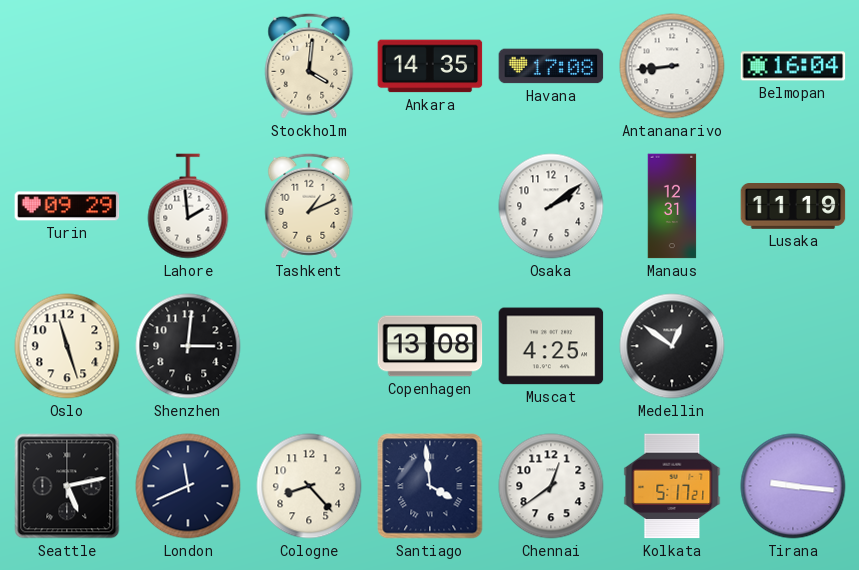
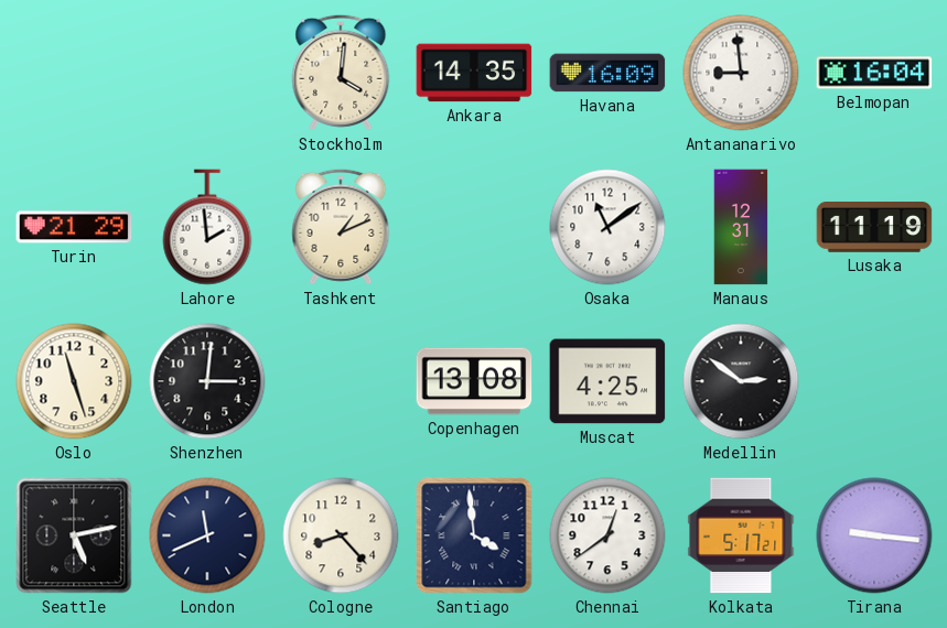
Havana: 17:08 -> 16:09 (607, 73)
Antananarivo: 8:44 -> 8:59 (741, 73)
Turin: 09:29 -> 21:29 (74, 227)
Osaka: 2:09 -> 11:09 (607, 227)
Medellin: 12:51 -> 2:51 (741, 381)
